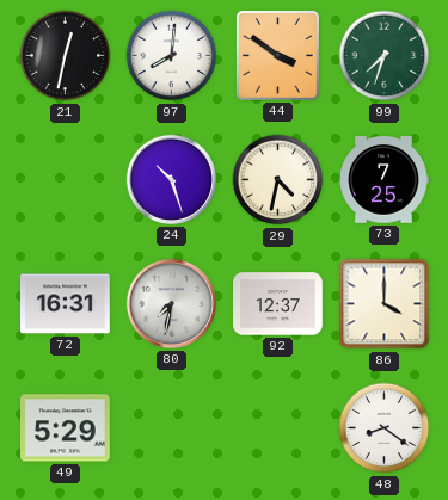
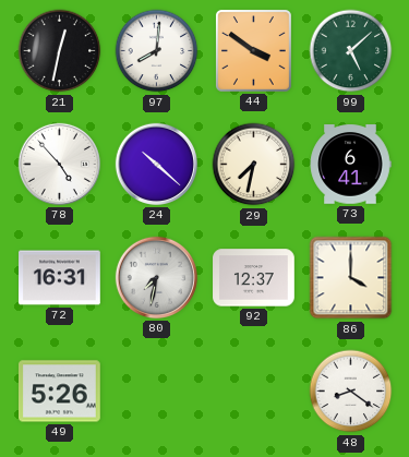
99: 7:33 -> 5:08 (351, 51)
78: none -> 4:53 (59, 164)
24: 10:27 -> 10:22 (156, 164)
29: 4:32 -> 7:32 (254, 165)
73: 7:25 -> 6:41 (350, 165)
49: 5:29 -> 5:26 (60, 392)
